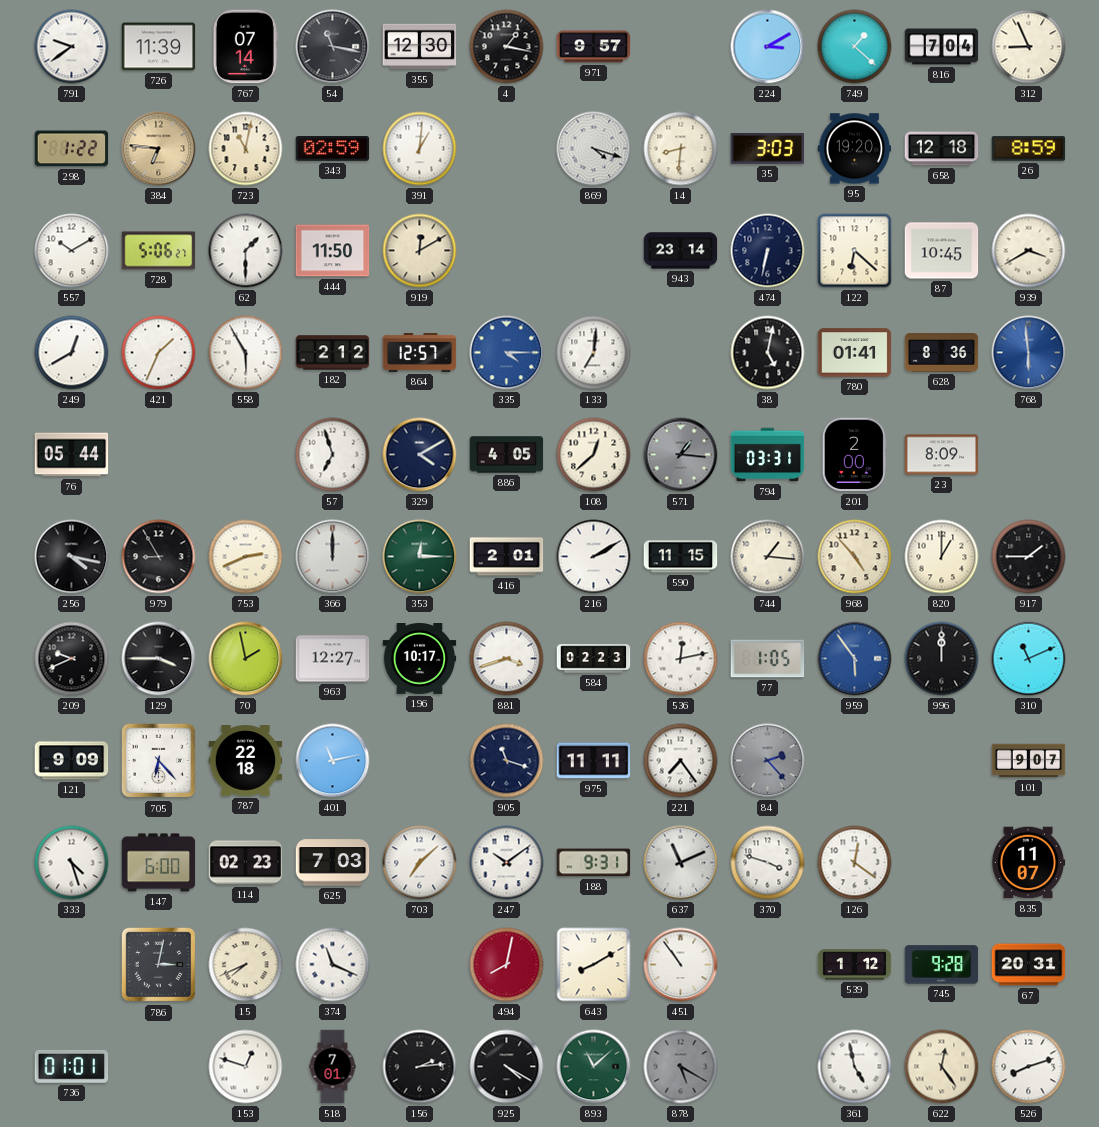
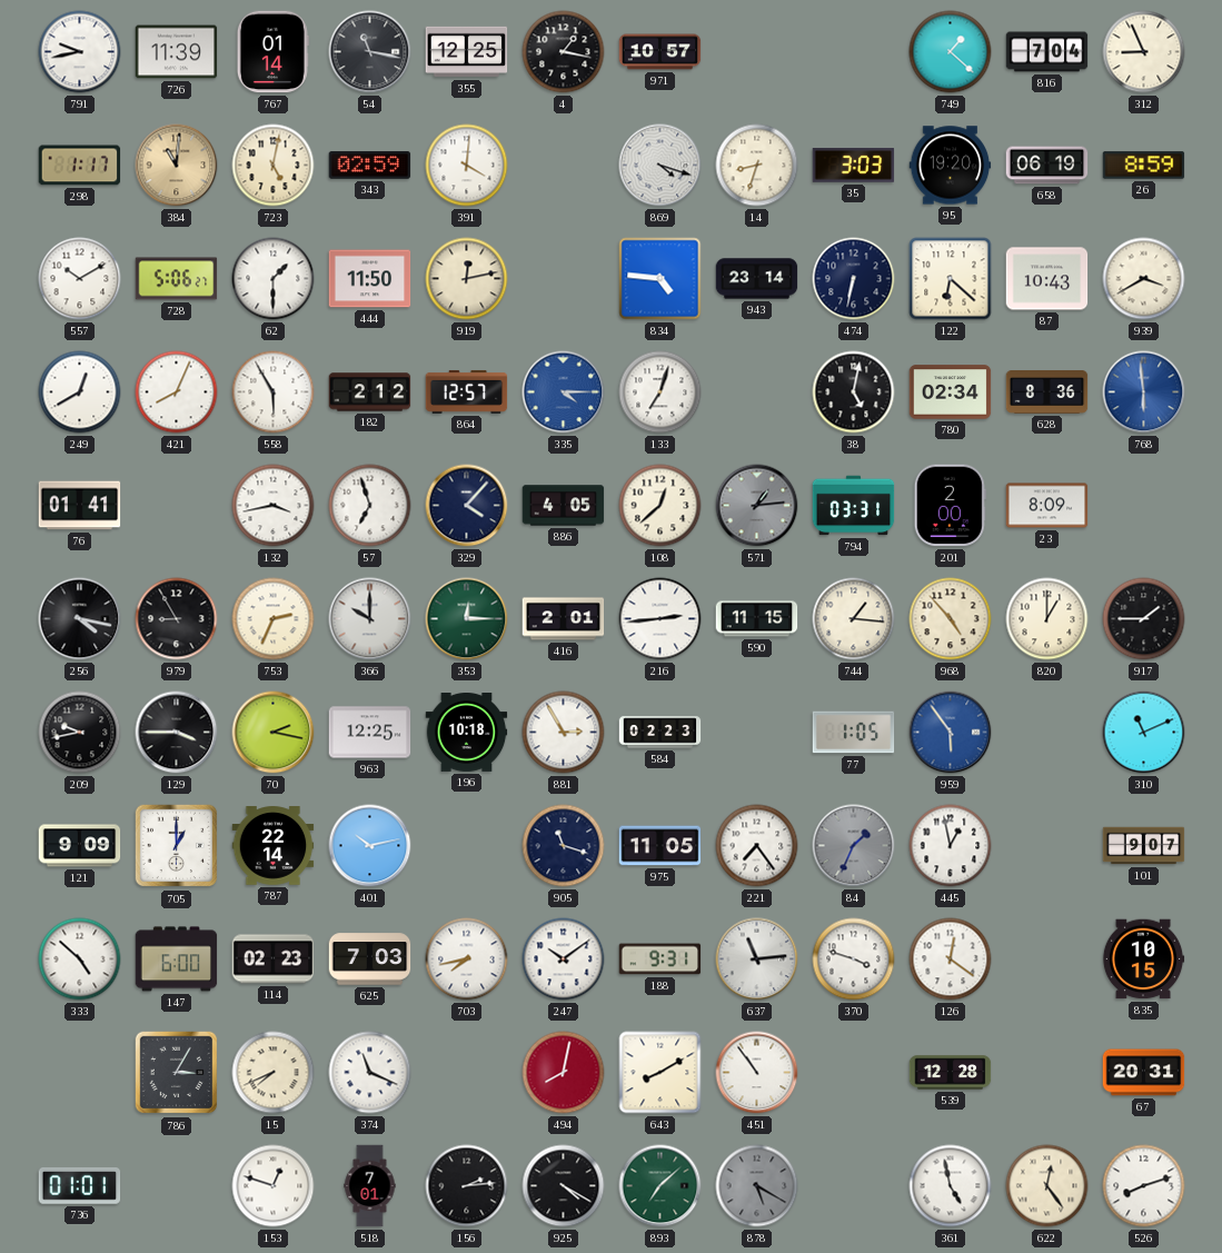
791: 9:39 -> 9:43 (80, 52)
767: 07:14 -> 01:14 (272, 52)
355: 12:30 -> 12:25 (467, 52)
971: 9:57 -> 10:57 (660, 52)
224: 3:10 -> none (768, 47)
298: 1:22 -> 1:17 (80, 166)
384: 6:46 -> 11:01 (177, 166)
723: 11:02 -> 5:02 (274, 166)
391: 1:01 -> 4:01 (467, 166)
14: 8:31 -> 8:33 (757, 166)
658: 12:18 -> 06:19 (1047, 166)
919: 12:10 -> 12:13 (467, 279)
834: none -> 4:46 (660, 279)
87: 10:45 -> 10:43 (1047, 279)
421: 1:34 -> 8:04 (177, 392)
133: 7:01 -> 7:03 (660, 392)
780: 01:41 -> 02:34 (951, 392)
76: 05:44 -> 01:41 (80, 506)
132: none -> 3:43 (274, 506)
329: 4:10 -> 4:07 (467, 506)
571: 1:16 -> 1:14 (757, 506)
753: 2:41 -> 2:34 (274, 619)
366: 12:00 -> 10:00 (370, 619)
216: 2:10 -> 2:44 (660, 619)
209: 9:41 -> 9:43 (80, 733)
70: 1:58 -> 2:17 (274, 733)
963: 12:27 -> 12:25 (370, 733)
196: 10:17 -> 10:18 (467, 733)
881: 3:42 -> 2:55 (564, 733)
536: 12:13 -> none (681, 659)
996: 12:00 -> none (942, 659)
705: 6:23 -> 1:00 (177, 846)
787: 22:18 -> 22:14 (274, 846)
401: 11:13 -> 10:13 (370, 846)
975: 11:11 -> 11:05 (660, 846)
84: 2:23 -> 1:34 (854, 846)
445: none -> 12:58 (951, 846)
333: 4:27 -> 4:52 (80, 959)
703: 7:08 -> 7:43 (467, 959)
637: 11:11 -> 11:14 (757, 959)
835: 11:07 -> 10:15 (1143, 959)
786: 3:02 -> 3:05 (177, 1073)
539: 1:12 -> 12:28 (951, 1073)
745: 9:28 -> none (942, 965)
893: 11:08 -> 7:08 (660, 1186)
